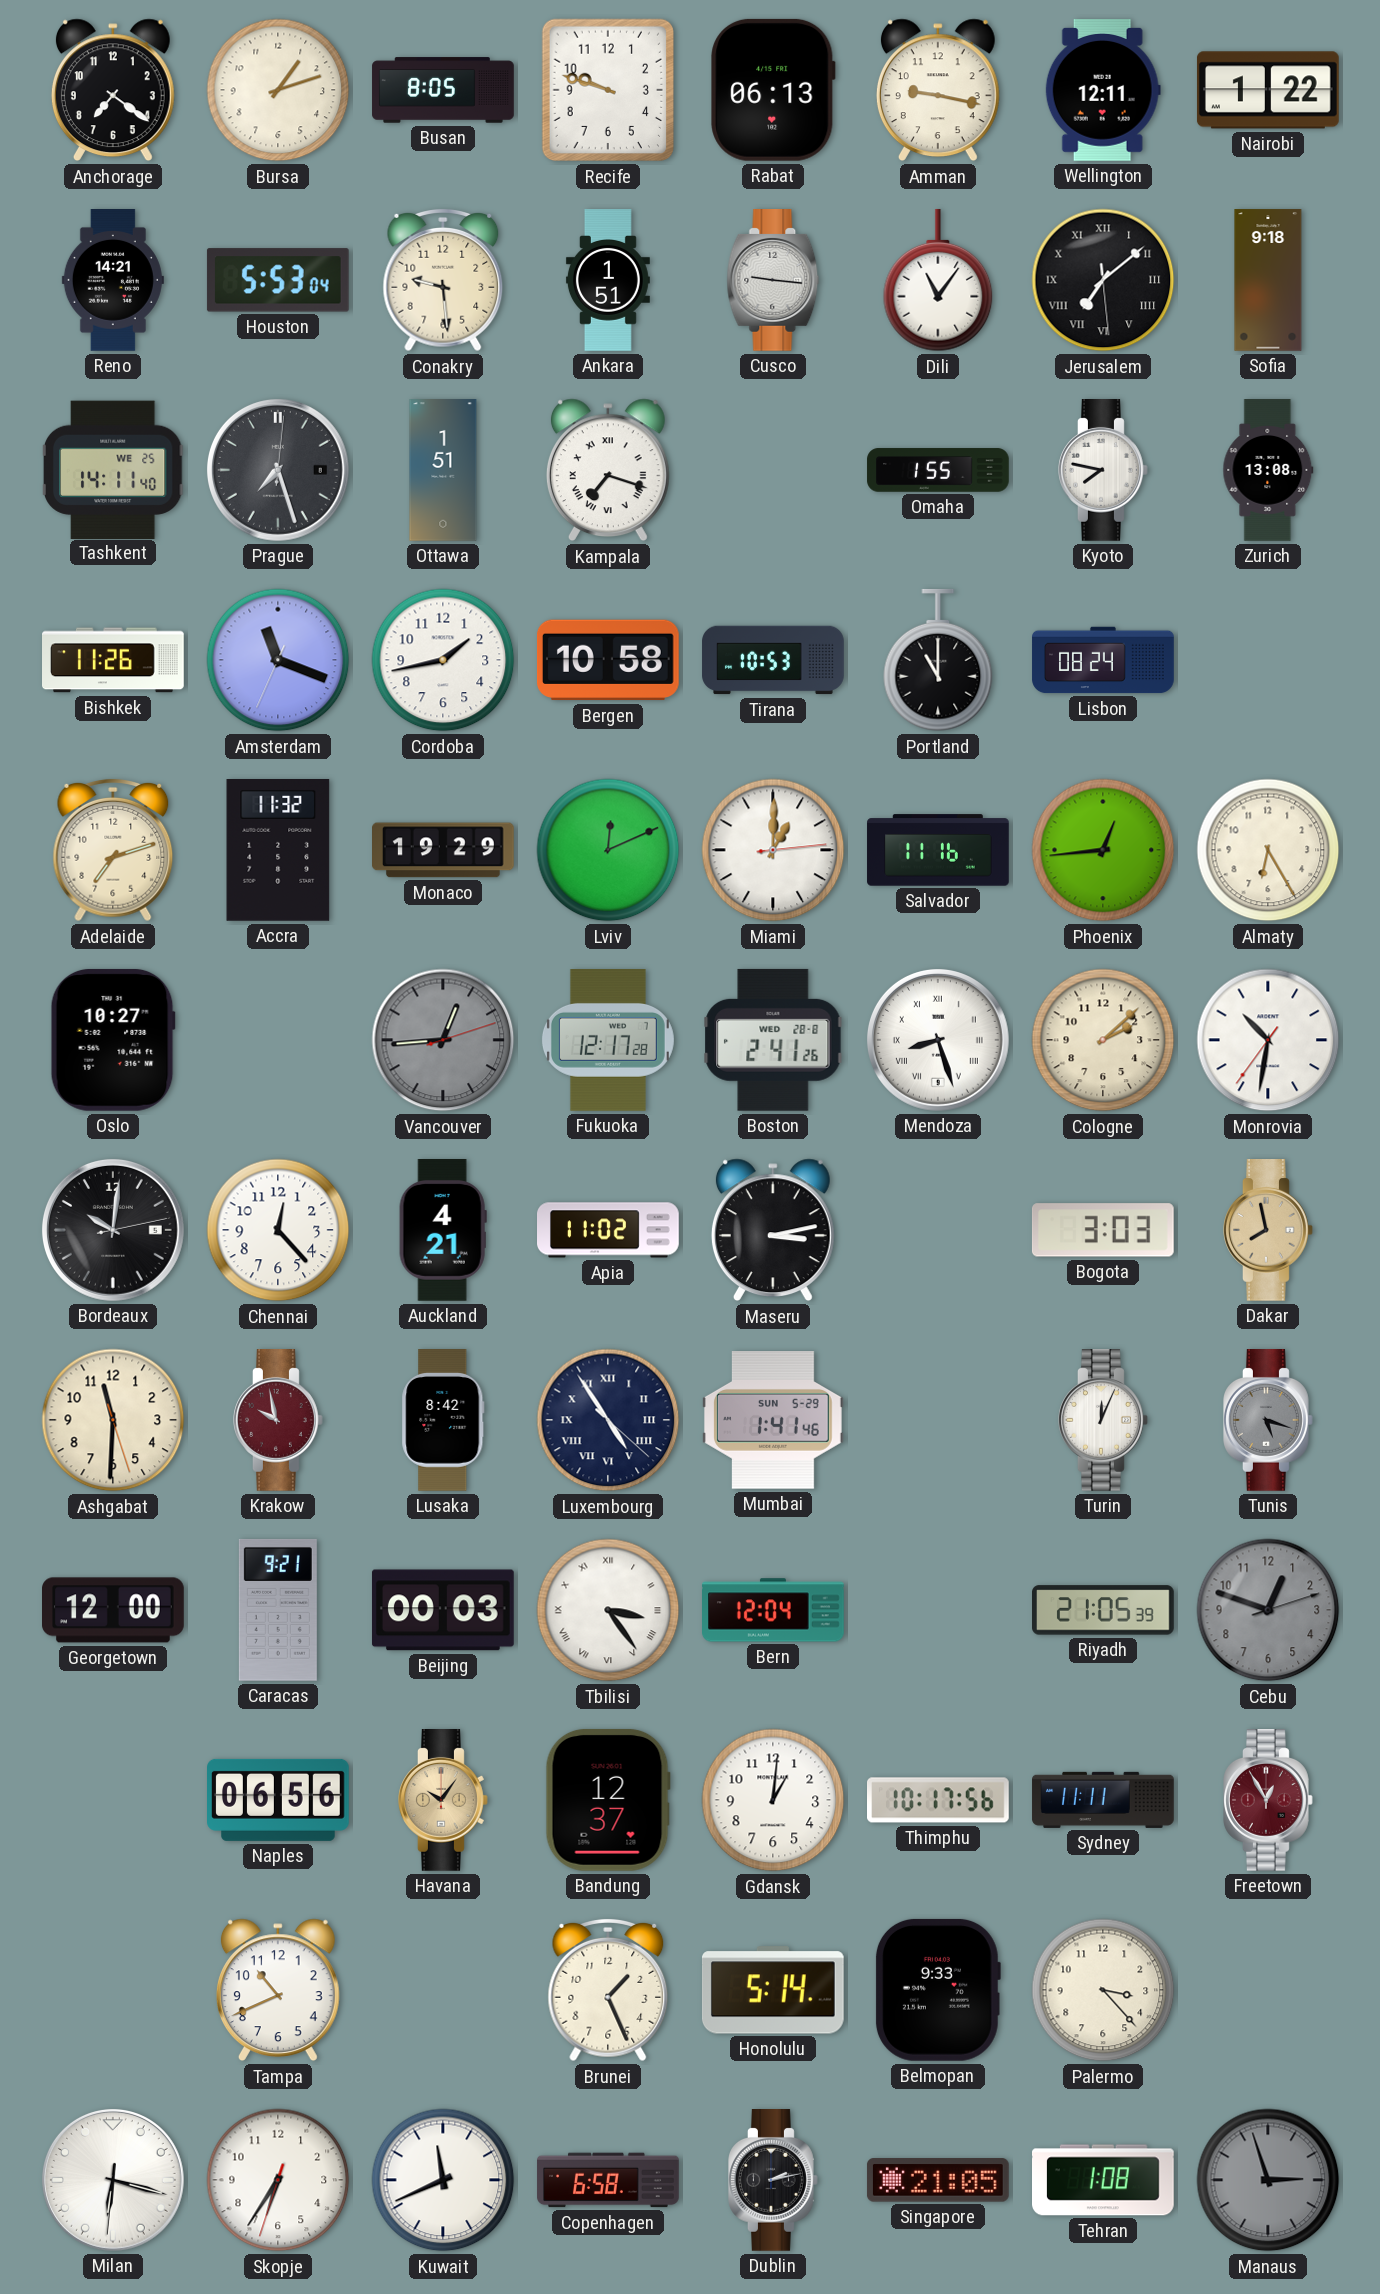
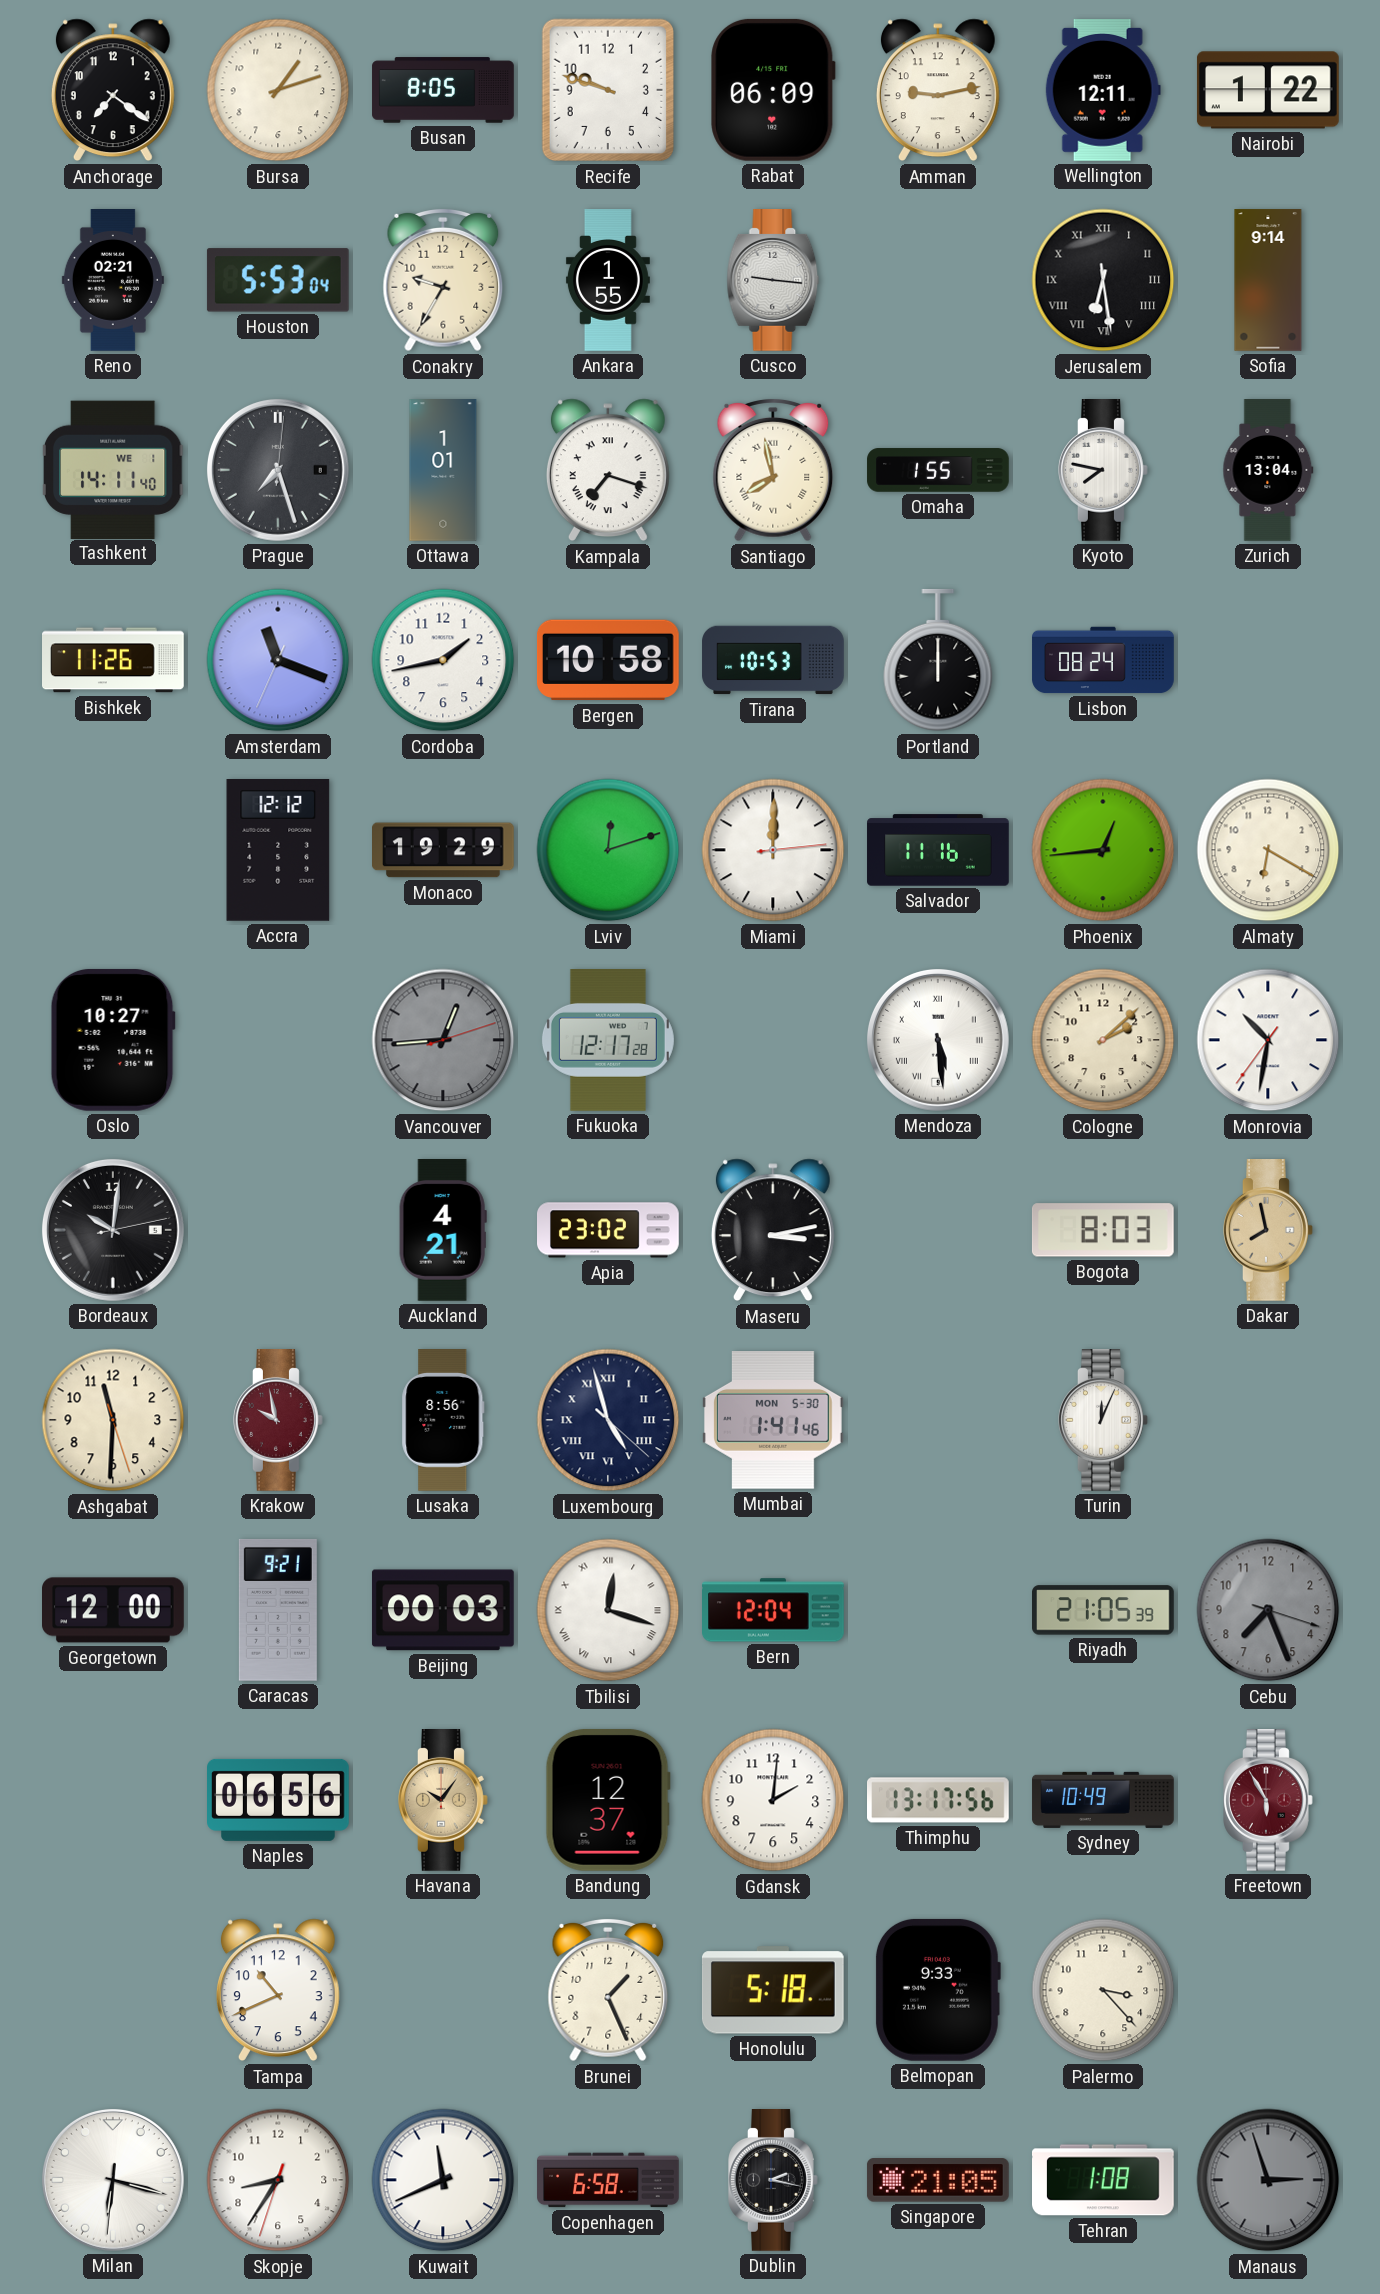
Rabat: 06:13 -> 06:09 (773, 90)
Amman: 9:17 -> 9:13 (938, 90)
Reno: 14:21 -> 02:21 (113, 281)
Conakry: 9:29 -> 9:35 (443, 280)
Ankara: 1:51 -> 1:55 (608, 280)
Dili: 11:06 -> none (938, 281)
Jerusalem: 7:08 -> 6:28 (1103, 280)
Sofia: 9:18 -> 9:14 (1268, 280)
Tashkent date: WE 25 -> WE 1 (113, 469)
Ottawa: 1:51 -> 1:01 (443, 470)
Santiago: none -> 7:58 (773, 470)
Zurich: 13:08 -> 13:04 (1268, 470)
Portland: 11:00 -> 12:00 (938, 661)
Adelaide: 7:12 -> none (113, 850)
Accra: 11:32 -> 12:12 (278, 851)
Lviv: 12:11 -> 12:12 (608, 850)
Miami: 1:00 -> 12:00 (773, 850)
Almaty: 6:25 -> 6:20 (1268, 850)
Boston: 2:41 -> none (773, 1040)
Mendoza: 8:27 -> 5:29 (938, 1040)
Chennai: 12:23 -> none (278, 1230)
Apia: 11:02 -> 23:02 (609, 1230)
Bogota: 3:03 -> 8:03 (1103, 1230)
Lusaka: 8:42 -> 8:56 (443, 1421)
Luxembourg: 4:54 -> 4:57 (608, 1420)
Mumbai date: SUN 5-29 -> MON 5-30 (773, 1420)
Tunis: 5:18 -> none (1269, 1421)
Tbilisi: 3:24 -> 12:18 (608, 1610)
Cebu: 12:48 -> 7:26 (1268, 1610)
Gdansk: 1:01 -> 2:01 (773, 1800)
Thimphu: 10:17 -> 13:17 (939, 1800)
Sydney: 11:11 -> 10:49 (1103, 1800)
Freetown: 12:55 -> 5:55 (1269, 1801)
Honolulu: 5:14 -> 5:18 (773, 1990)
Skopje: 6:35 -> 8:35 (278, 2180)
Dublin: 2:13 -> 2:17 (774, 2181)
